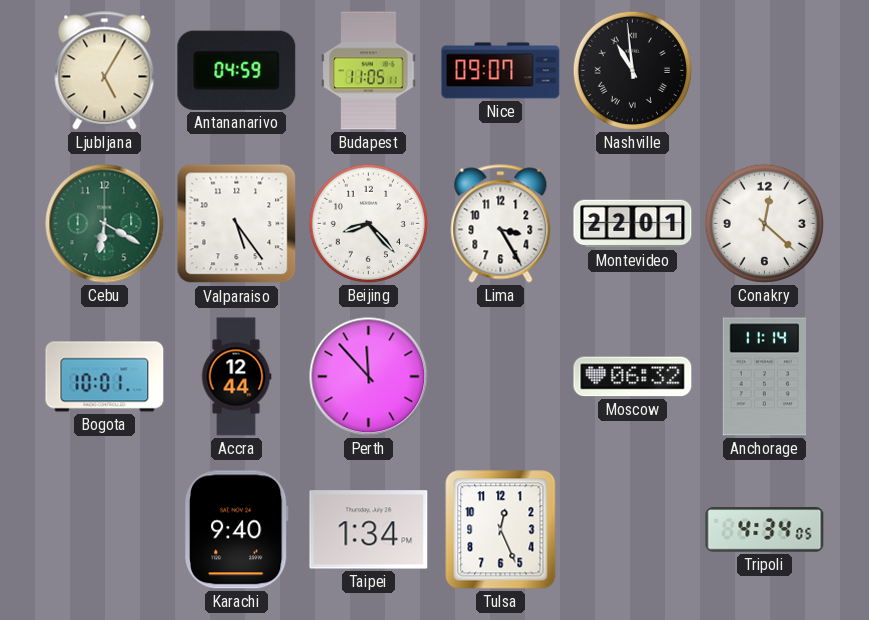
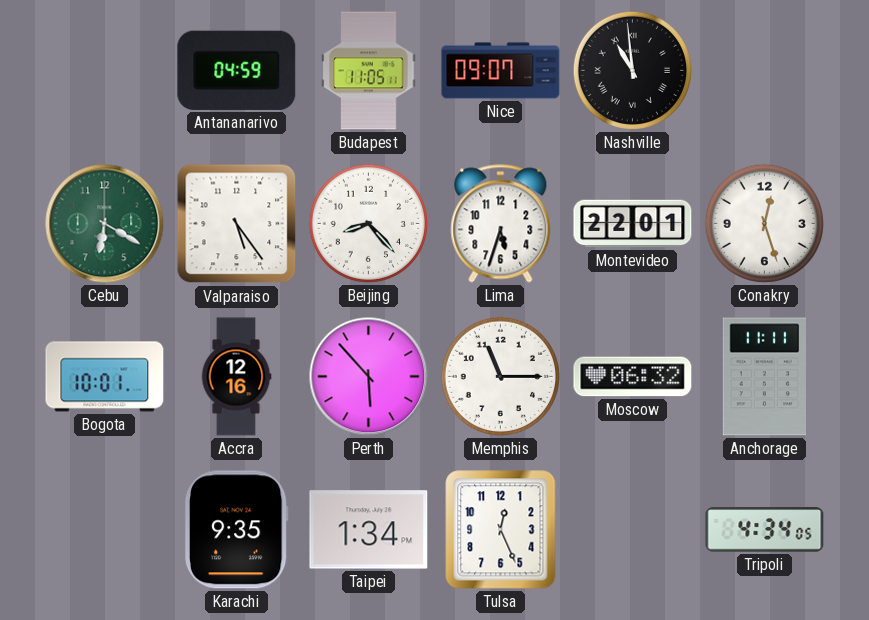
Ljubljana: 5:05 -> none (105, 71)
Lima: 3:25 -> 5:33 (501, 224)
Conakry: 12:22 -> 12:27 (764, 223)
Accra: 12:44 -> 12:16 (236, 377)
Perth: 11:53 -> 5:53 (369, 377)
Memphis: none -> 11:15 (500, 376)
Anchorage: 11:14 -> 11:11 (765, 377)
Karachi: 9:40 -> 9:35 (236, 530)
